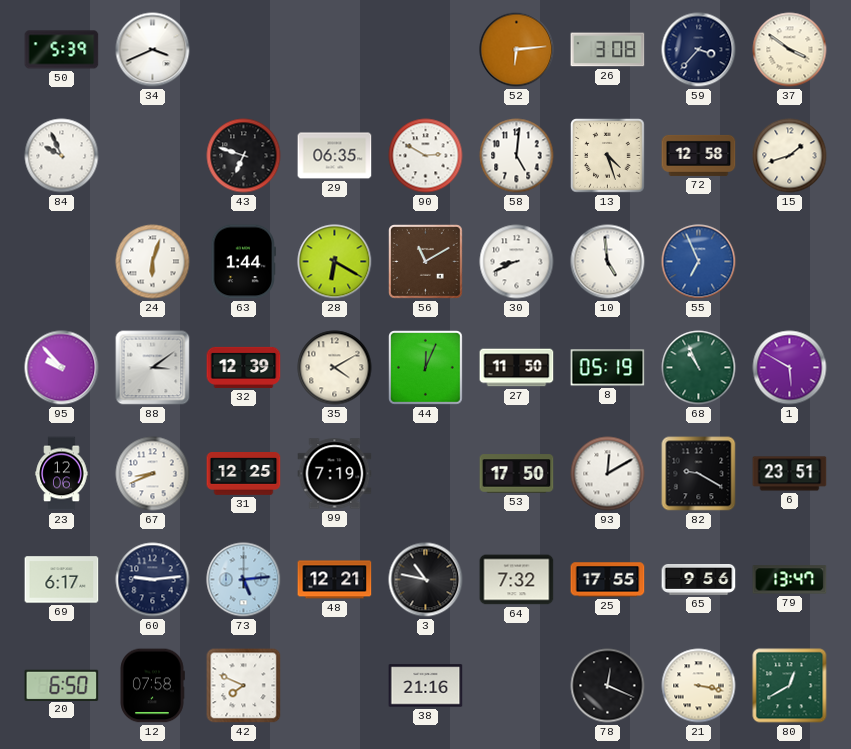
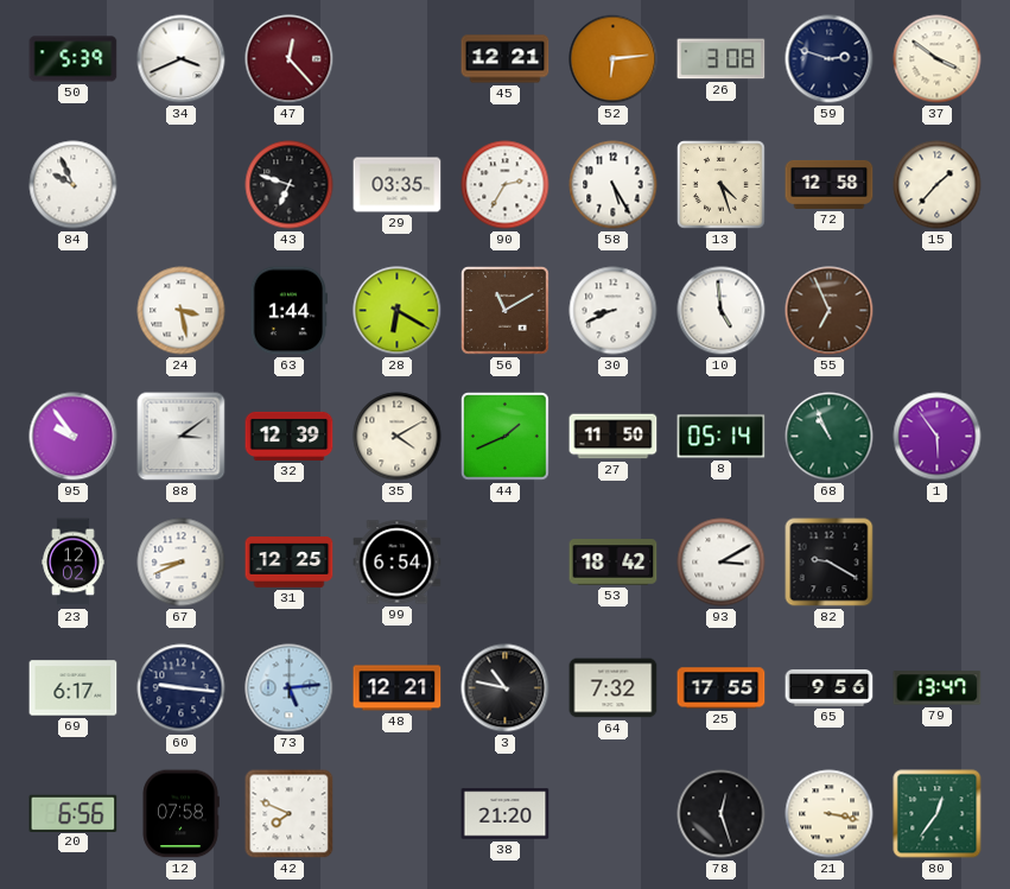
47: none -> 12:23 (290, 59)
45: none -> 12:21 (506, 59)
59: 3:37 -> 2:48 (830, 59)
29: 06:35 -> 03:35 (398, 185)
90: 2:50 -> 2:35 (506, 185)
58: 5:01 -> 5:25 (614, 185)
15: 1:42 -> 1:37 (938, 185)
24: 6:03 -> 3:28 (182, 311)
55 dial: blue -> brown (830, 311)
95: 9:53 -> 9:54 (74, 437)
44: 12:04 -> 1:41 (506, 437)
8: 05:19 -> 05:14 (722, 437)
1: 5:50 -> 5:54 (938, 437)
23: 12:06 -> 12:02 (74, 563)
99: 7:19 -> 6:54 (398, 563)
53: 17:50 -> 18:42 (614, 563)
93: 12:10 -> 3:10 (722, 563)
6: 23:51 -> none (790, 474)
60: 9:14 -> 9:16 (182, 688)
20: 6:50 -> 6:56 (74, 813)
38: 21:16 -> 21:20 (506, 814)
78: 12:19 -> 12:27 (722, 814)
80: 12:40 -> 12:36 (938, 814)
